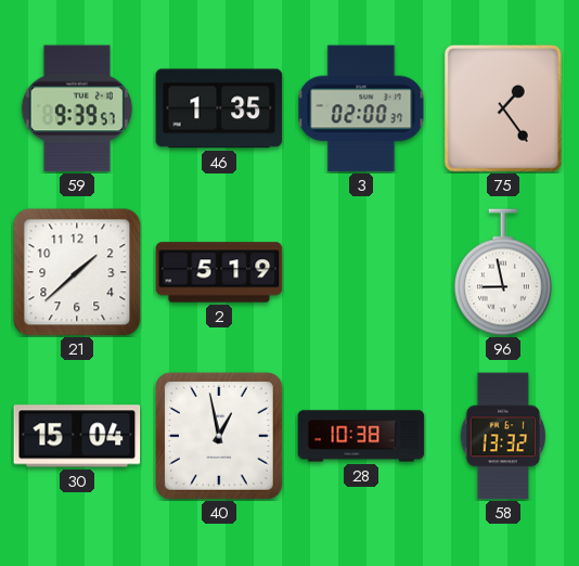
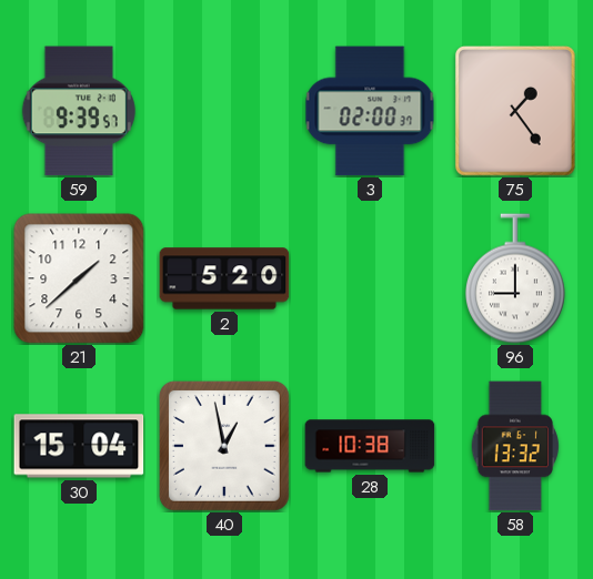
46: 1:35 -> none (219, 108)
2: 5:19 -> 5:20 (224, 278)
96: 8:58 -> 9:00 (515, 278)
